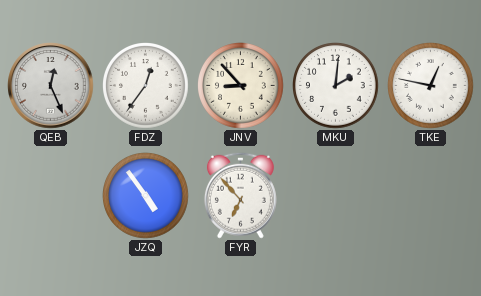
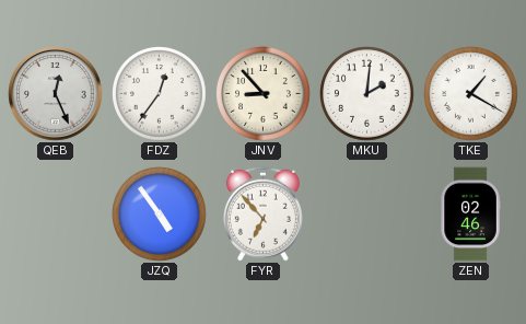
TKE: 12:47 -> 1:20 (471, 94)
ZEN: none -> 02:46 (470, 215)
